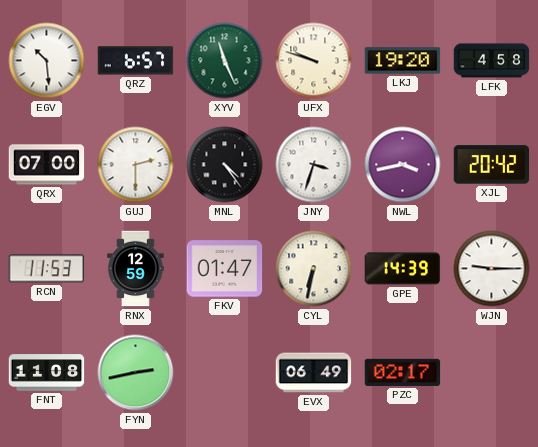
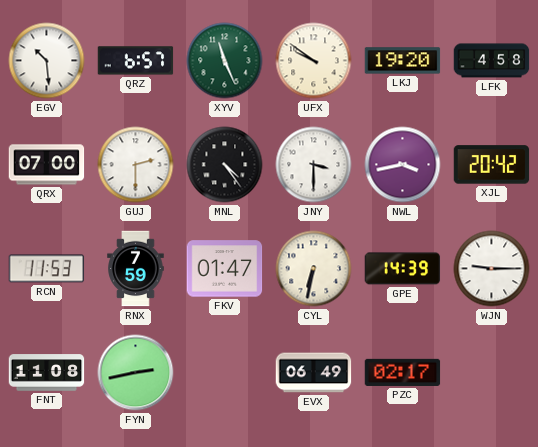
UFX: 9:48 -> 9:51 (314, 61)
JNY: 3:33 -> 3:30 (314, 165)
RNX: 12:59 -> 7:59 (136, 269)
